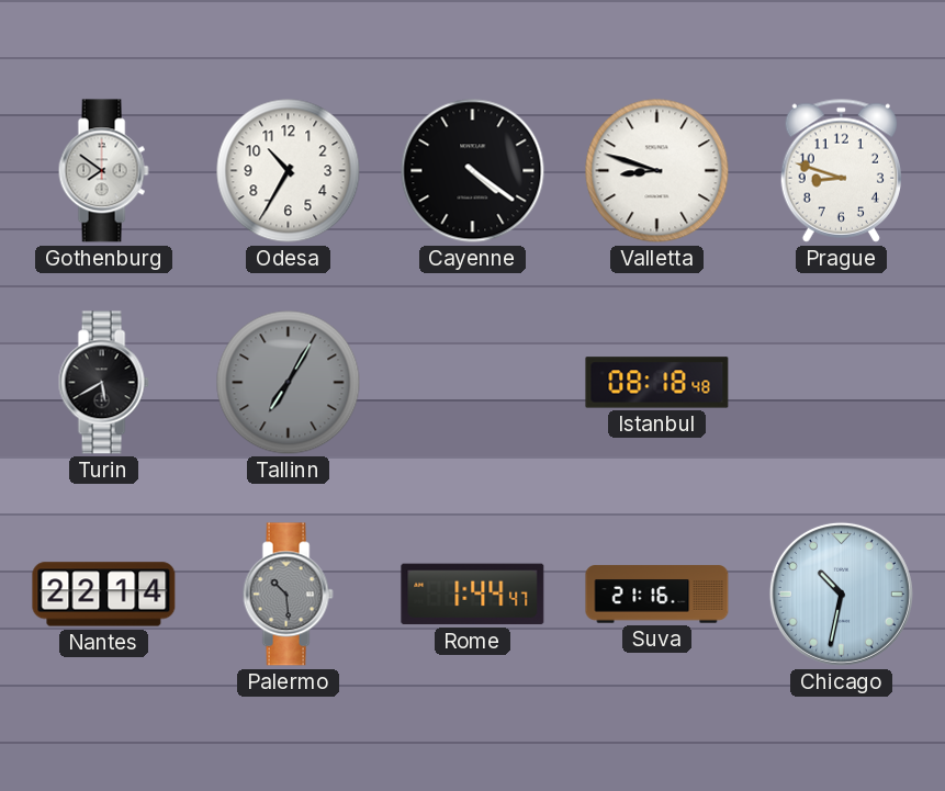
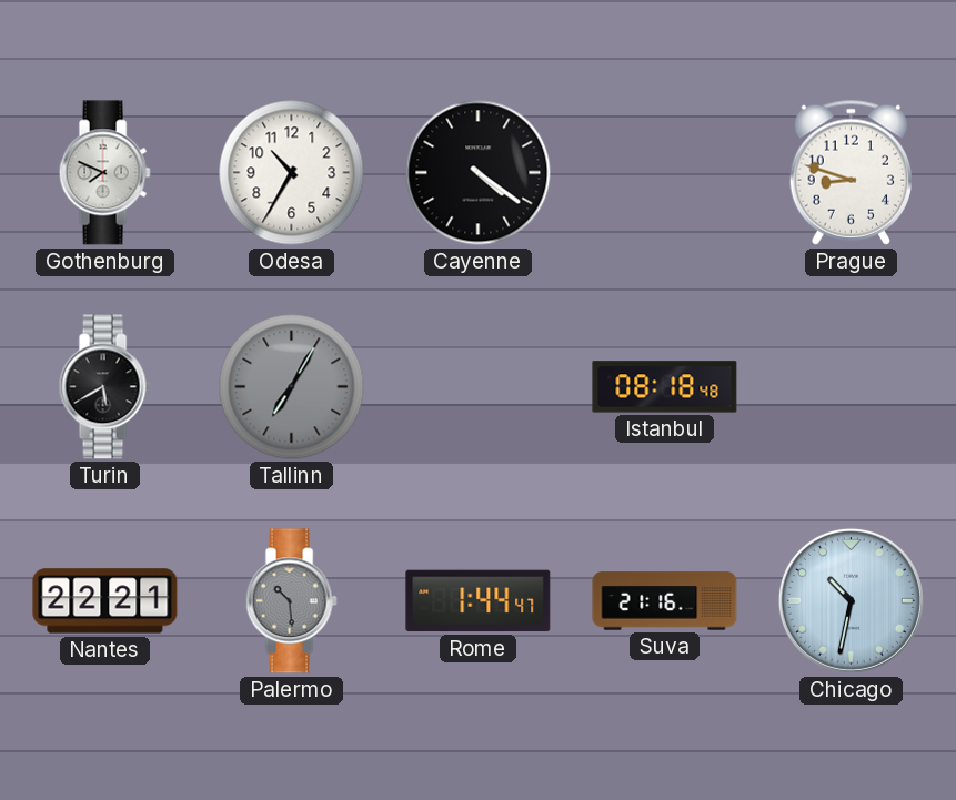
Gothenburg: 7:51 -> 7:49 (104, 173)
Valletta: 8:48 -> none (657, 171)
Nantes: 22:14 -> 22:21 (105, 601)
